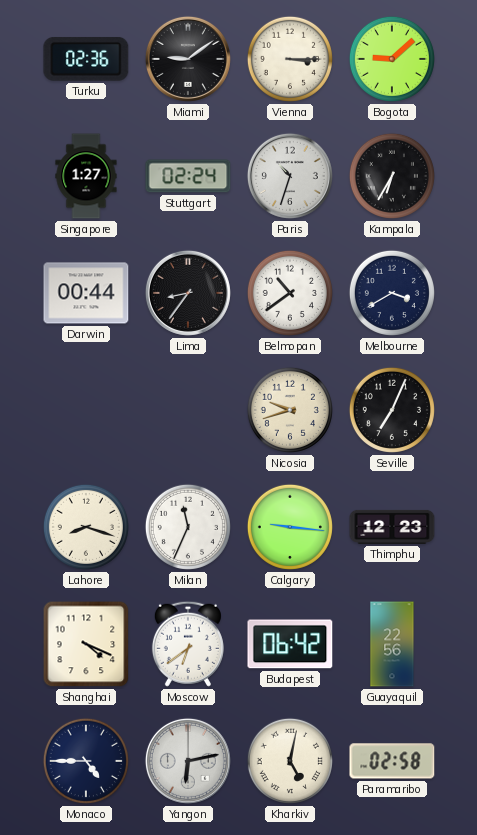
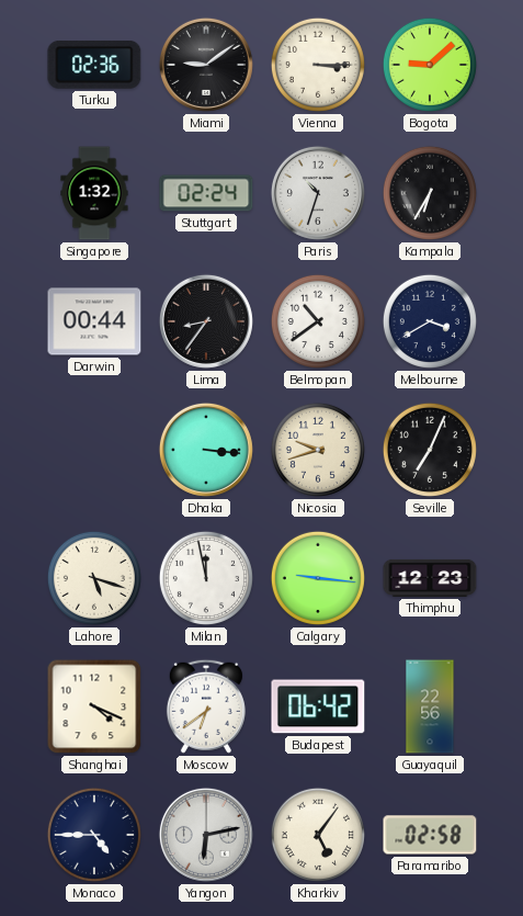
Singapore: 1:27 -> 1:32 (94, 193)
Dhaka: none -> 3:16 (206, 450)
Lahore: 8:18 -> 5:18 (94, 578)
Milan: 11:34 -> 11:58 (206, 578)
Kharkiv: 5:02 -> 5:06 (318, 835)
